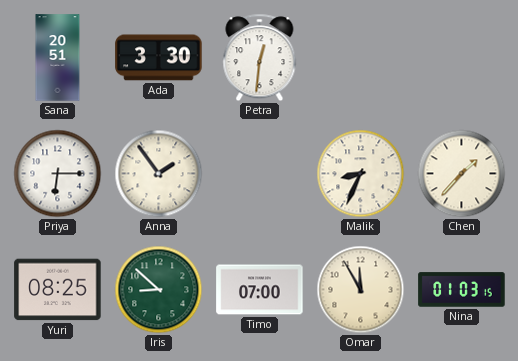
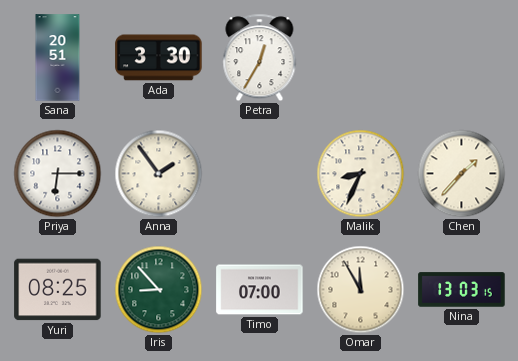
Petra: 12:31 -> 12:35 (260, 58)
Iris: 8:52 -> 8:53 (159, 290)
Nina: 01:03 -> 13:03 (462, 290)
